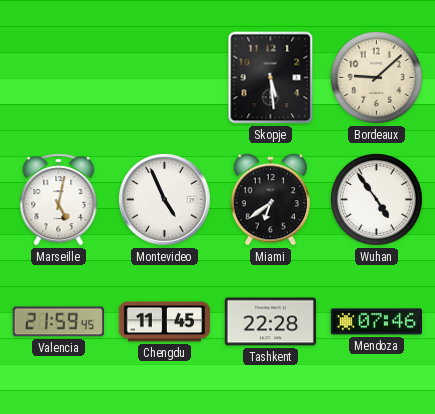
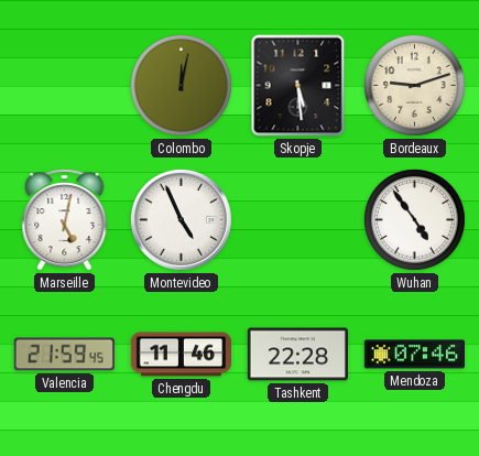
Colombo: none -> 12:02 (181, 85)
Bordeaux: 9:08 -> 9:12 (414, 85)
Miami: 6:39 -> none (271, 200)
Chengdu: 11:45 -> 11:46 (182, 355)
